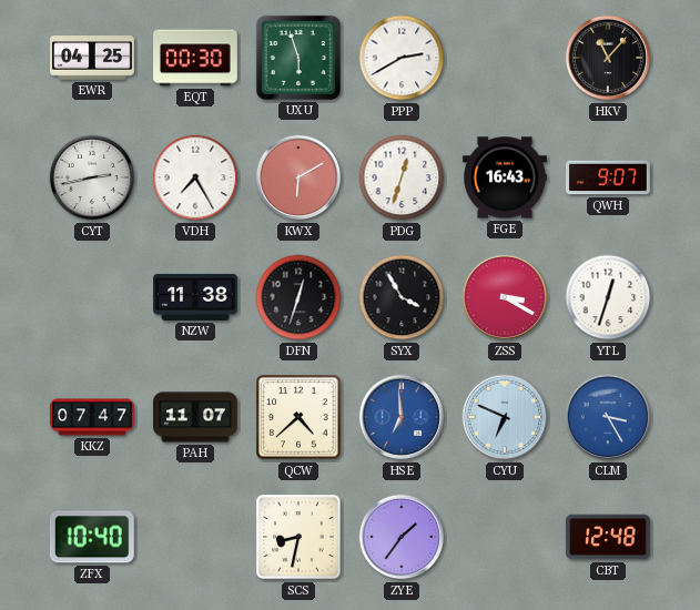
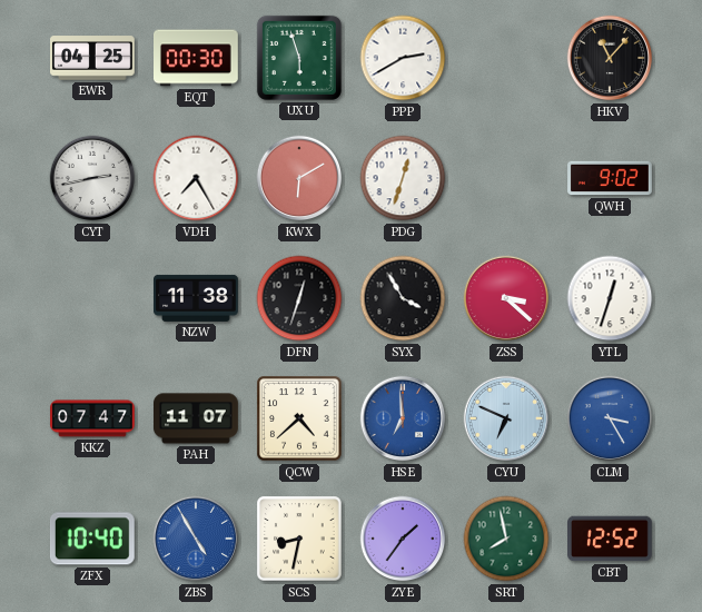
FGE: 16:43 -> none (506, 177)
QWH: 9:07 -> 9:02 (611, 178)
ZSS: 3:20 -> 3:22 (506, 298)
ZBS: none -> 4:55 (196, 539)
SRT: none -> 7:58 (506, 539)
CBT: 12:48 -> 12:52 (611, 539)
